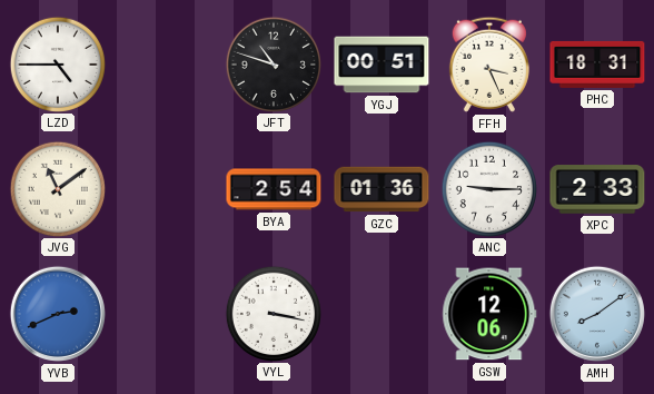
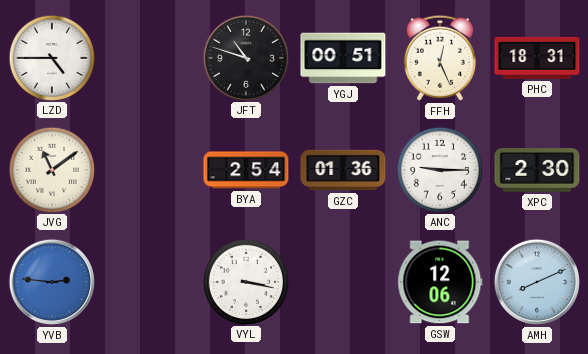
FFH: 3:26 -> 12:26 (440, 58)
XPC: 2:33 -> 2:30 (537, 170)
YVB: 2:41 -> 2:46 (52, 282)
AMH: 8:09 -> 8:11 (537, 282)
